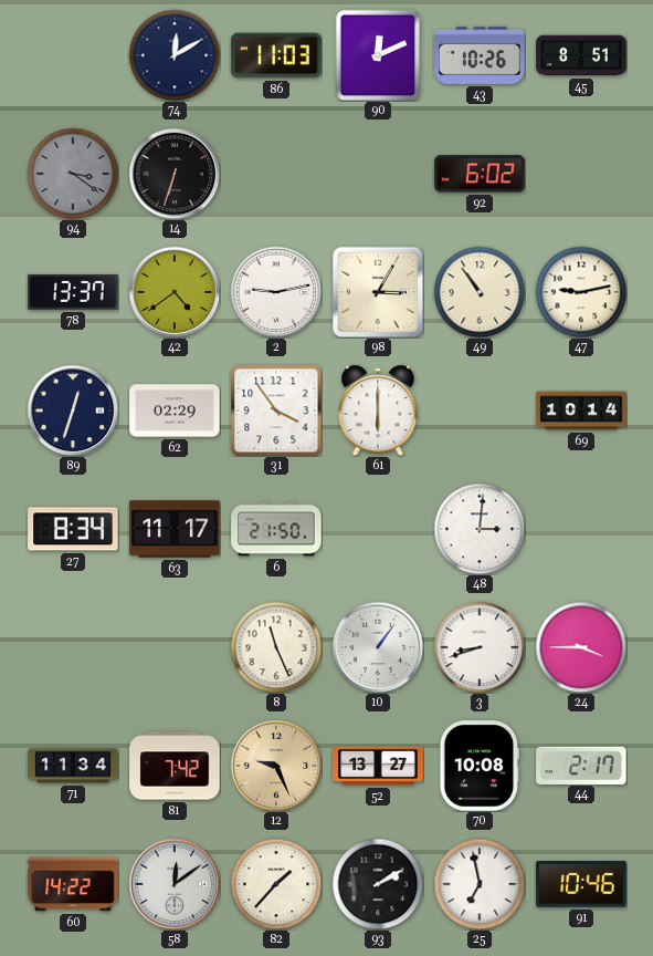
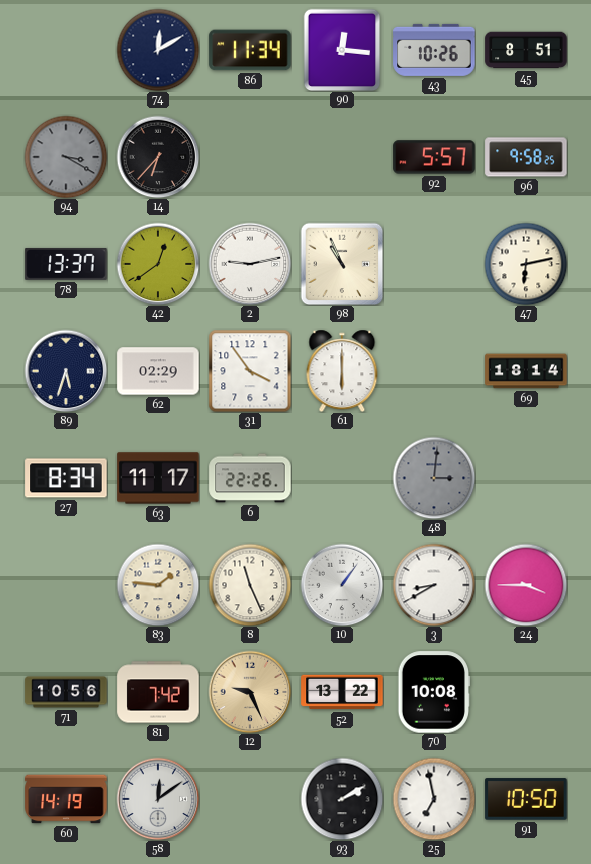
86: 11:03 -> 11:34 (250, 50)
90: 12:11 -> 12:16 (342, 50)
94: 3:21 -> 3:20 (66, 157)
14: 6:33 -> 6:37 (158, 157)
92: 6:02 -> 5:57 (434, 157)
96: none -> 9:58 (526, 157)
42: 4:39 -> 12:39 (158, 264)
98: 3:05 -> 10:56 (342, 264)
49: 10:54 -> none (480, 292)
47: 9:13 -> 6:13 (526, 264)
89: 12:33 -> 5:33 (66, 371)
69: 10:14 -> 18:14 (526, 371)
6: 21:50 -> 22:26 (250, 478)
48 dial: white -> grey (434, 478)
83: none -> 1:46 (158, 585)
3: 8:42 -> 8:40 (434, 585)
71: 11:34 -> 10:56 (66, 692)
52: 13:27 -> 13:22 (342, 692)
44: 2:17 -> none (581, 765)
60: 14:22 -> 14:19 (66, 799)
82: 1:37 -> none (276, 884)
91: 10:46 -> 10:50 (526, 799)
